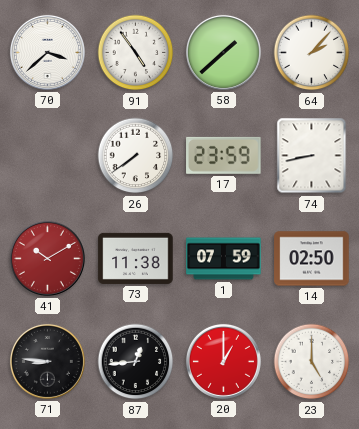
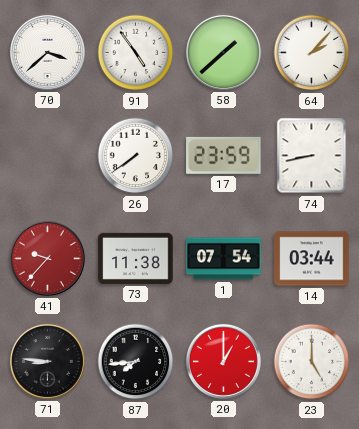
41: 10:10 -> 9:37 (47, 258)
1: 07:59 -> 07:54 (224, 259)
14: 02:50 -> 03:44 (312, 259)
87: 12:44 -> 7:44 (136, 362)
